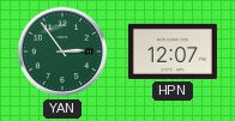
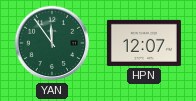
YAN: 2:54 -> 11:54 (52, 43)
